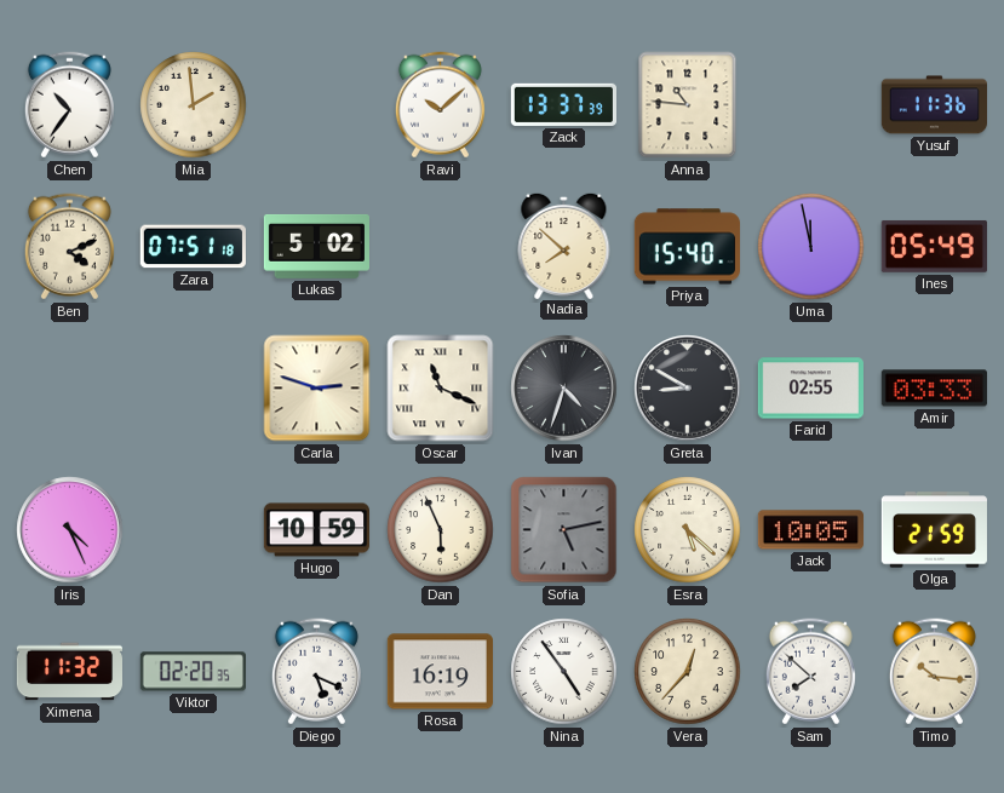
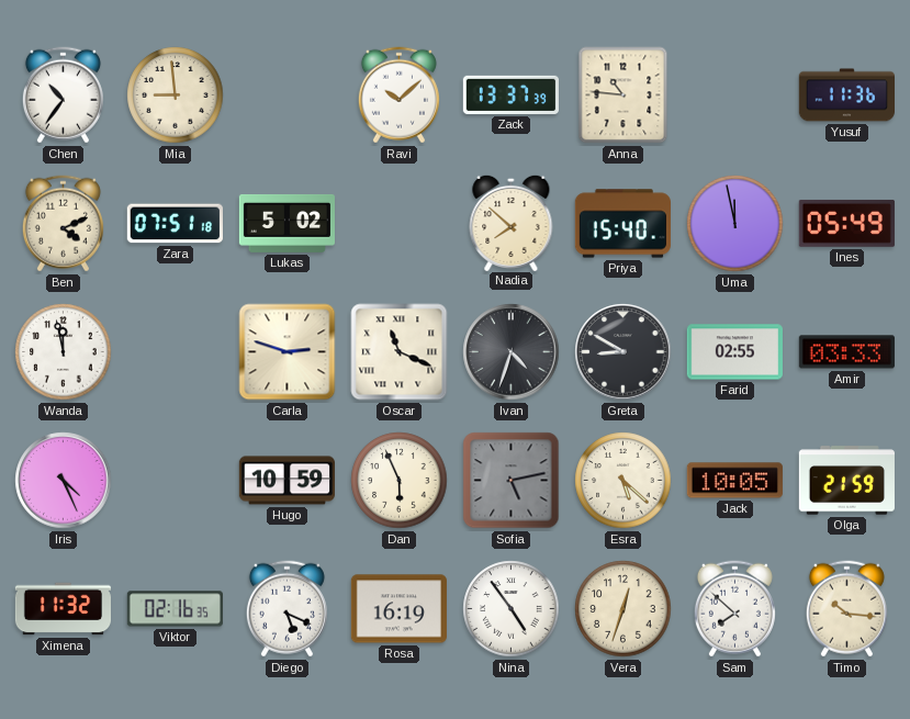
Mia: 1:59 -> 8:59 (176, 96)
Wanda: none -> 11:58 (64, 352)
Viktor: 02:20 -> 02:16 (175, 609)
Vera: 12:37 -> 12:33 (623, 609)
